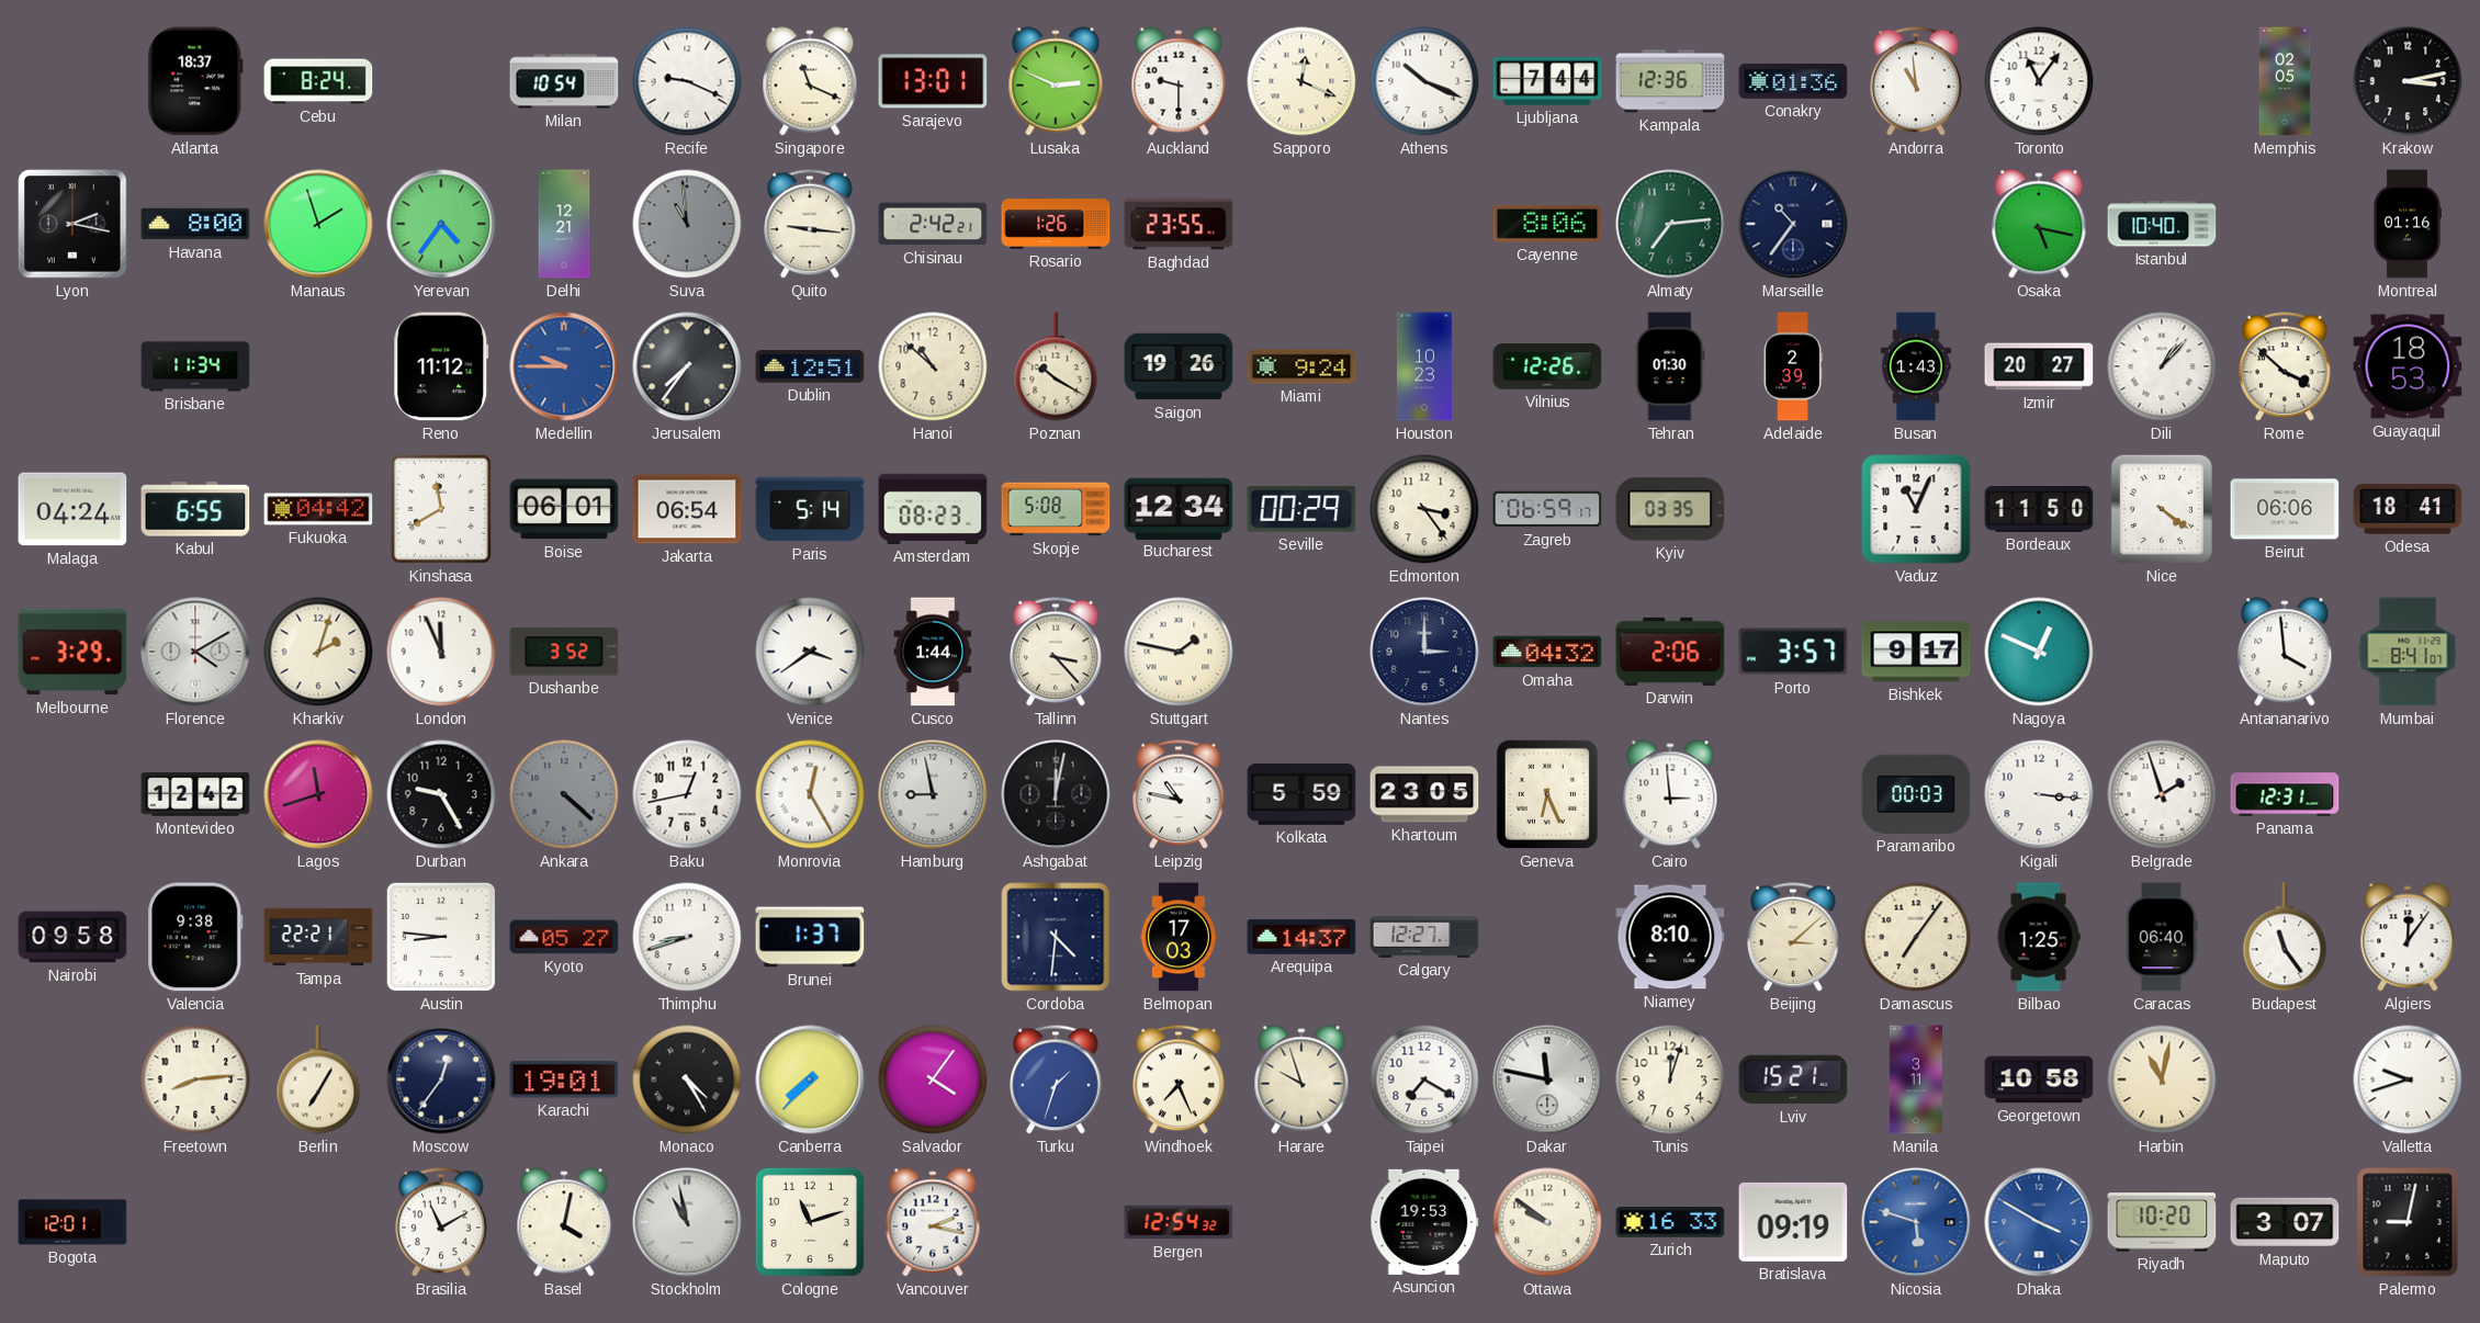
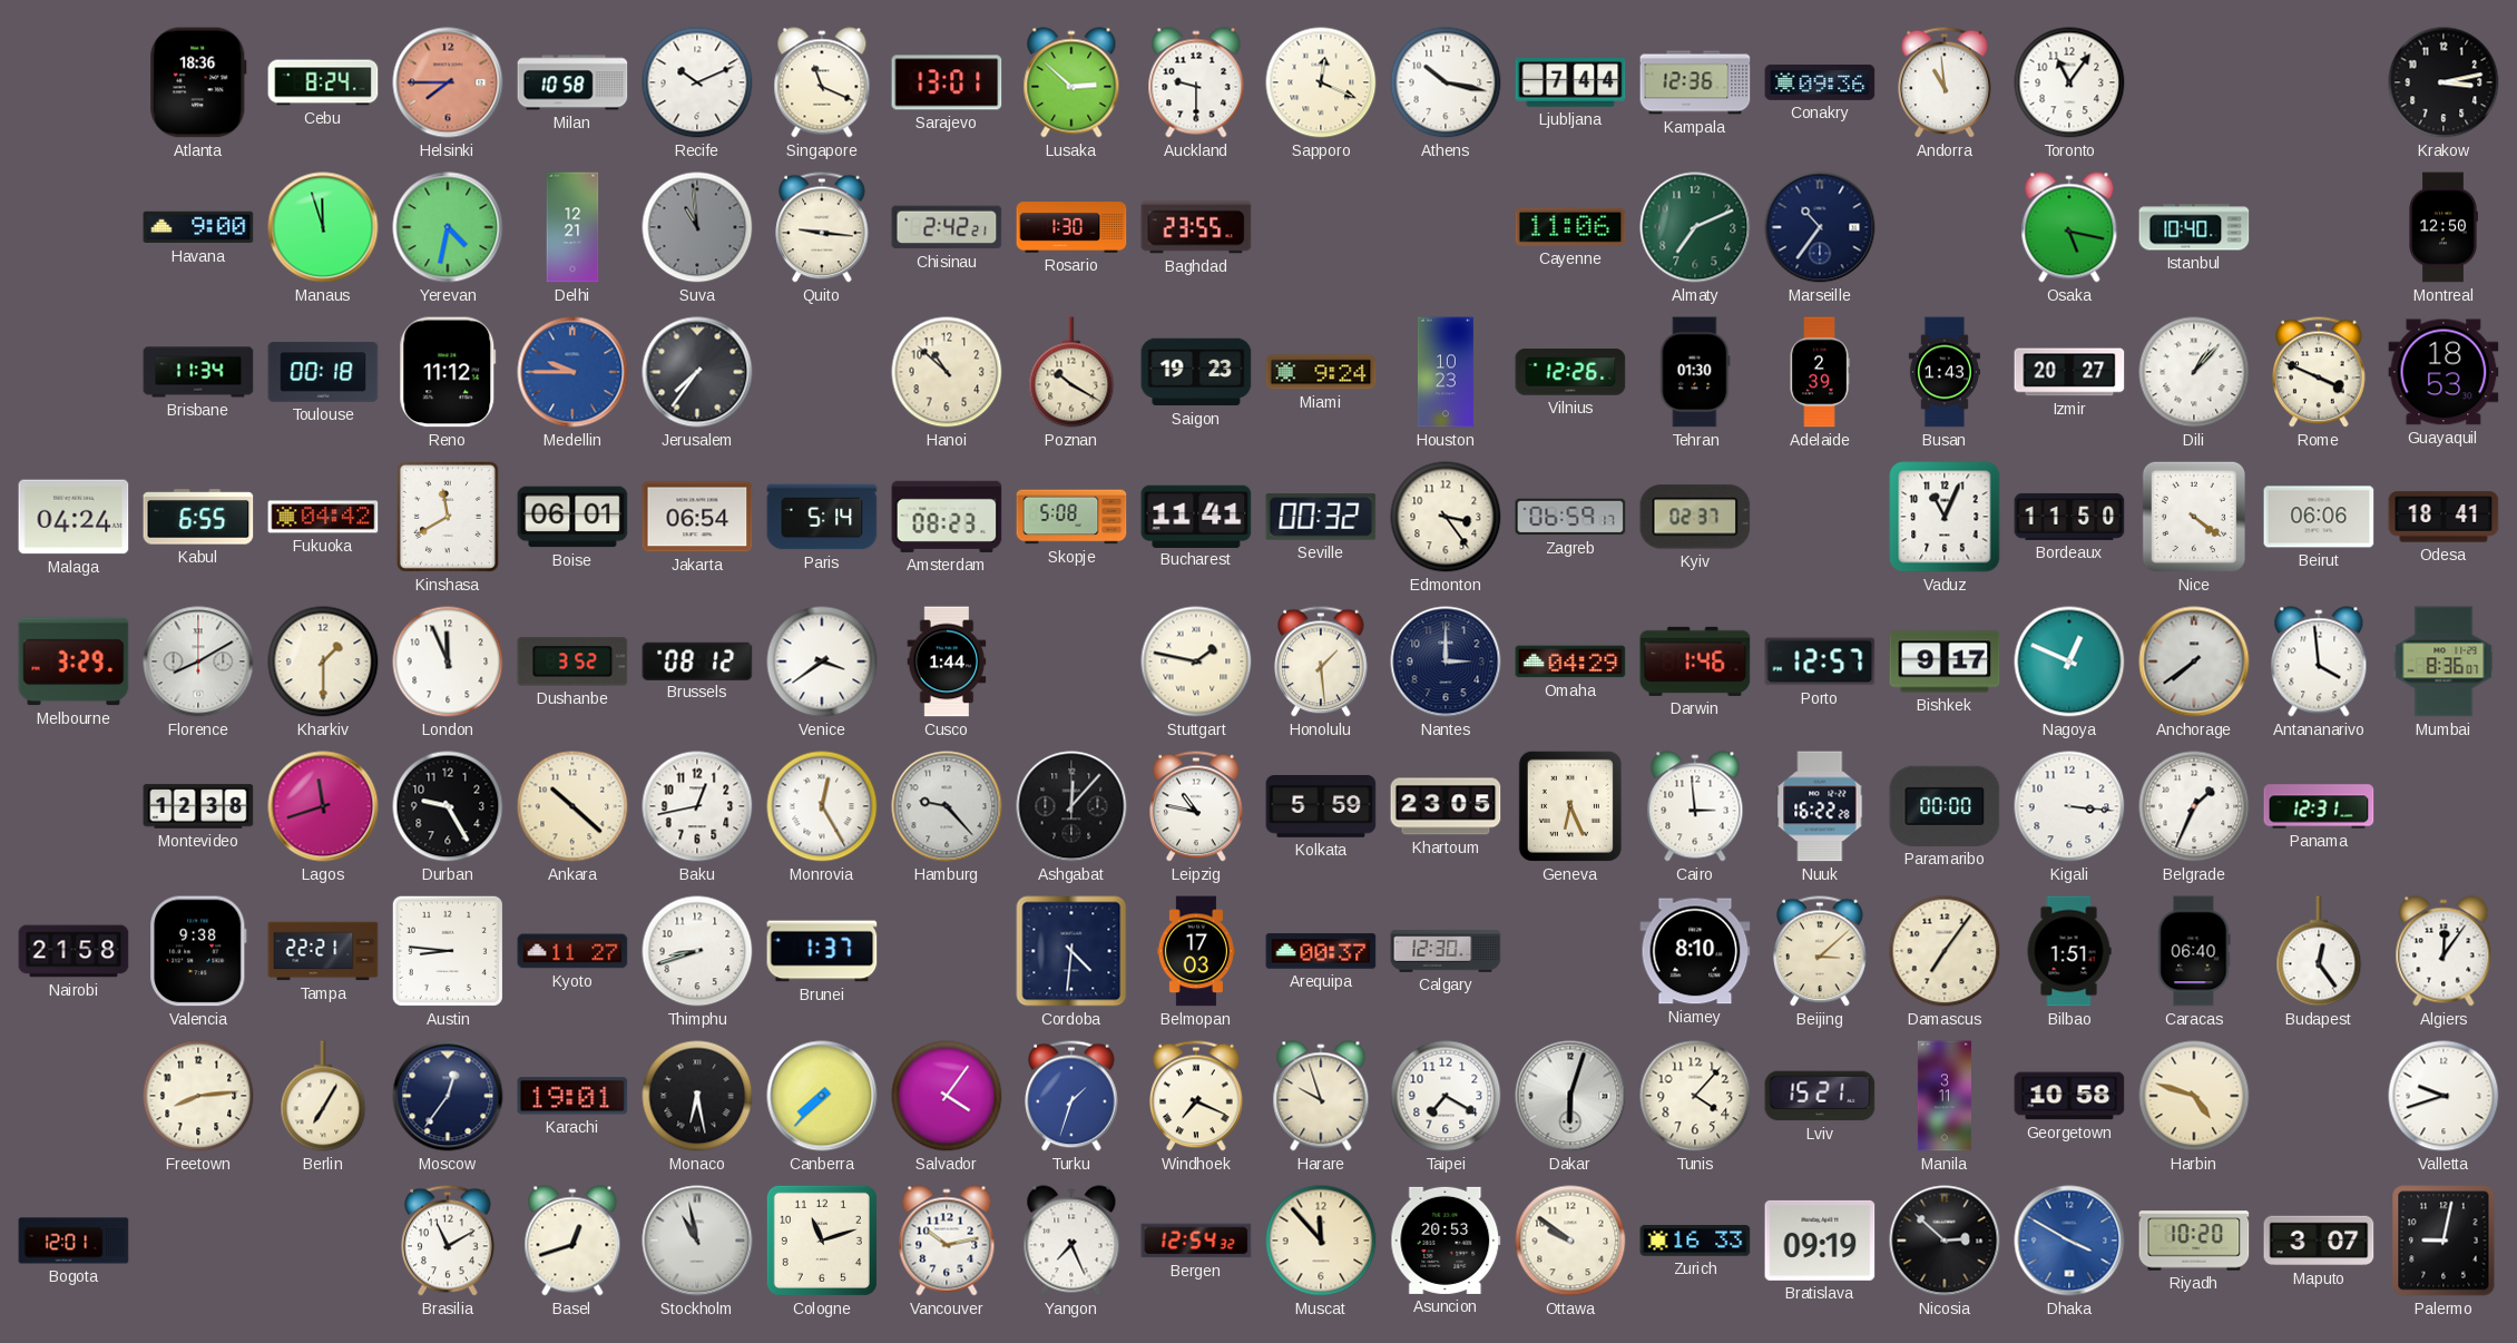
Atlanta: 18:37 -> 18:36 (198, 82)
Helsinki: none -> 7:45 (448, 82)
Milan: 10:54 -> 10:58 (572, 82)
Recife: 9:19 -> 10:11 (697, 82)
Lusaka: 2:49 -> 2:52 (1071, 82)
Athens: 10:19 -> 10:17 (1446, 82)
Conakry: 01:36 -> 09:36 (1820, 82)
Memphis: 02:05 -> none (2285, 81)
Lyon: 2:17 -> none (72, 224)
Havana: 8:00 -> 9:00 (198, 227)
Manaus: 1:57 -> 11:57 (323, 227)
Yerevan: 4:36 -> 4:32 (448, 227)
Rosario: 1:26 -> 1:30 (1071, 227)
Cayenne: 8:06 -> 11:06 (1570, 227)
Almaty: 7:14 -> 7:11 (1695, 227)
Montreal: 01:16 -> 12:50 (2443, 227)
Toulouse: none -> 00:18 (323, 372)
Dublin: 12:51 -> none (810, 366)
Saigon: 19:26 -> 19:23 (1196, 372)
Rome: 3:52 -> 3:49 (2319, 372)
Bucharest: 12:34 -> 11:41 (1196, 516)
Seville: 00:29 -> 00:32 (1321, 517)
Kyiv: 03:35 -> 02:37 (1695, 517)
Florence: 4:10 -> 8:10 (198, 661)
Kharkiv: 2:03 -> 1:30 (323, 661)
Brussels: none -> 08:12 (697, 660)
Tallinn: 3:23 -> none (1056, 652)
Honolulu: none -> 1:29 (1321, 661)
Omaha: 04:32 -> 04:29 (1570, 661)
Darwin: 2:06 -> 1:46 (1695, 661)
Porto: 3:57 -> 12:57 (1820, 661)
Anchorage: none -> 7:39 (2194, 661)
Mumbai: 8:41 -> 8:36 (2443, 661)
Montevideo: 12:42 -> 12:38 (198, 806)
Ankara: 4:22 -> 10:22 (572, 806)
Ankara dial: grey -> cream (572, 806)
Hamburg: 8:58 -> 9:23 (947, 806)
Ashgabat: 12:02 -> 12:07 (1071, 806)
Nuuk: none -> 16:22 (1820, 806)
Paramaribo: 00:03 -> 00:00 (1945, 806)
Belgrade: 1:57 -> 1:34 (2194, 806)
Nairobi: 09:58 -> 21:58 (74, 951)
Kyoto: 05:27 -> 11:27 (572, 951)
Arequipa: 14:37 -> 00:37 (1321, 951)
Calgary: 12:27 -> 12:30 (1446, 951)
Bilbao: 1:25 -> 1:51 (2069, 951)
Budapest: 11:24 -> 12:24 (2319, 951)
Monaco: 4:25 -> 6:28 (697, 1096)
Windhoek: 7:26 -> 7:19 (1196, 1096)
Dakar: 11:47 -> 6:03 (1570, 1096)
Tunis: 12:03 -> 4:07 (1695, 1096)
Harbin: 11:02 -> 4:48 (2194, 1096)
Basel: 4:02 -> 12:42 (572, 1241)
Vancouver: 2:17 -> 10:13 (947, 1241)
Yangon: none -> 7:26 (1071, 1241)
Muscat: none -> 11:53 (1321, 1241)
Asuncion: 19:53 -> 20:53 (1446, 1241)
Nicosia: 5:48 -> 2:52 (1945, 1241)
Nicosia dial: blue -> black (1945, 1241)
